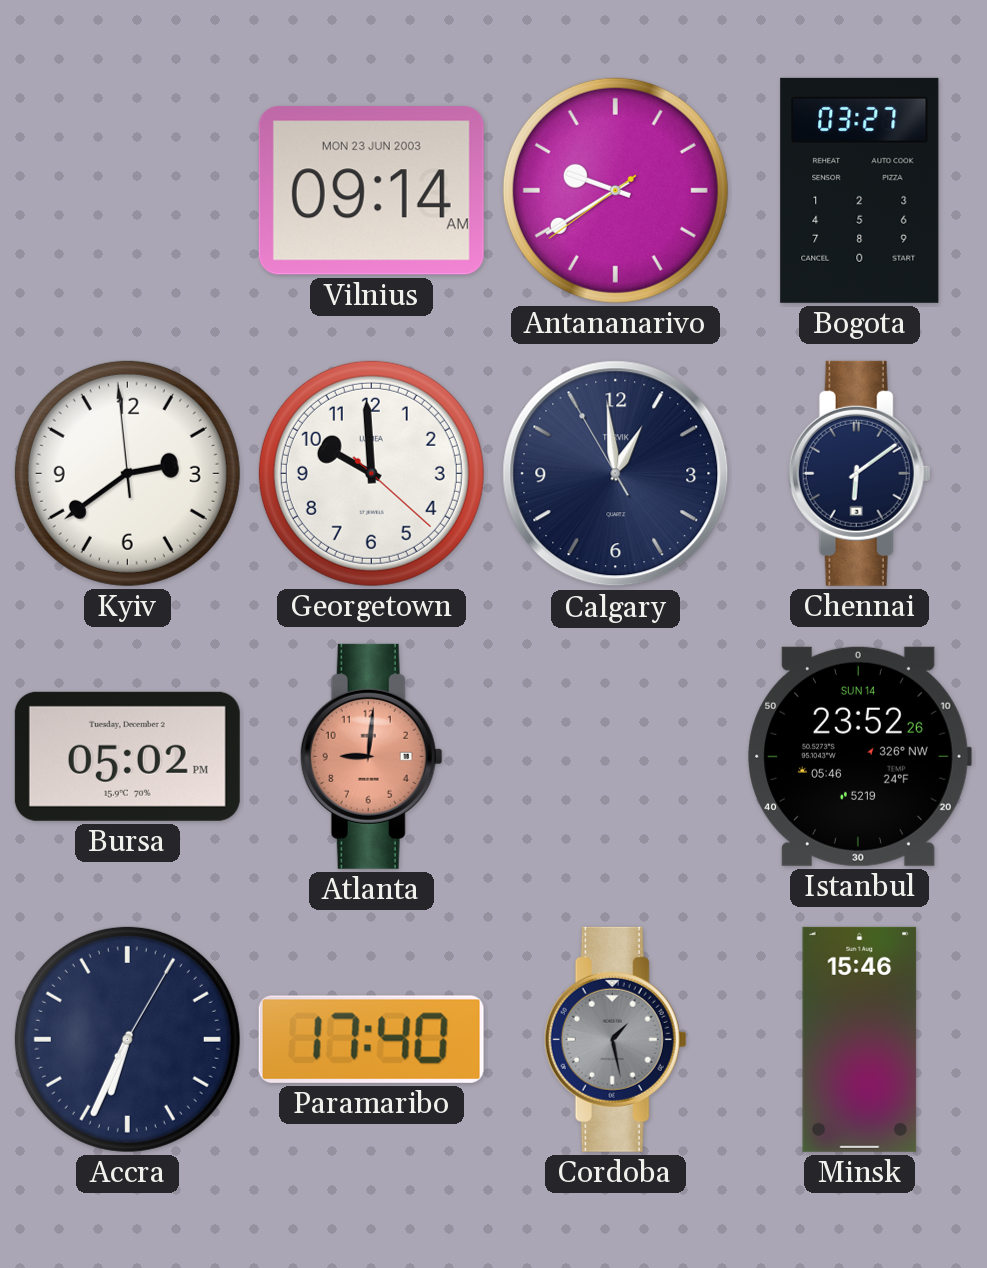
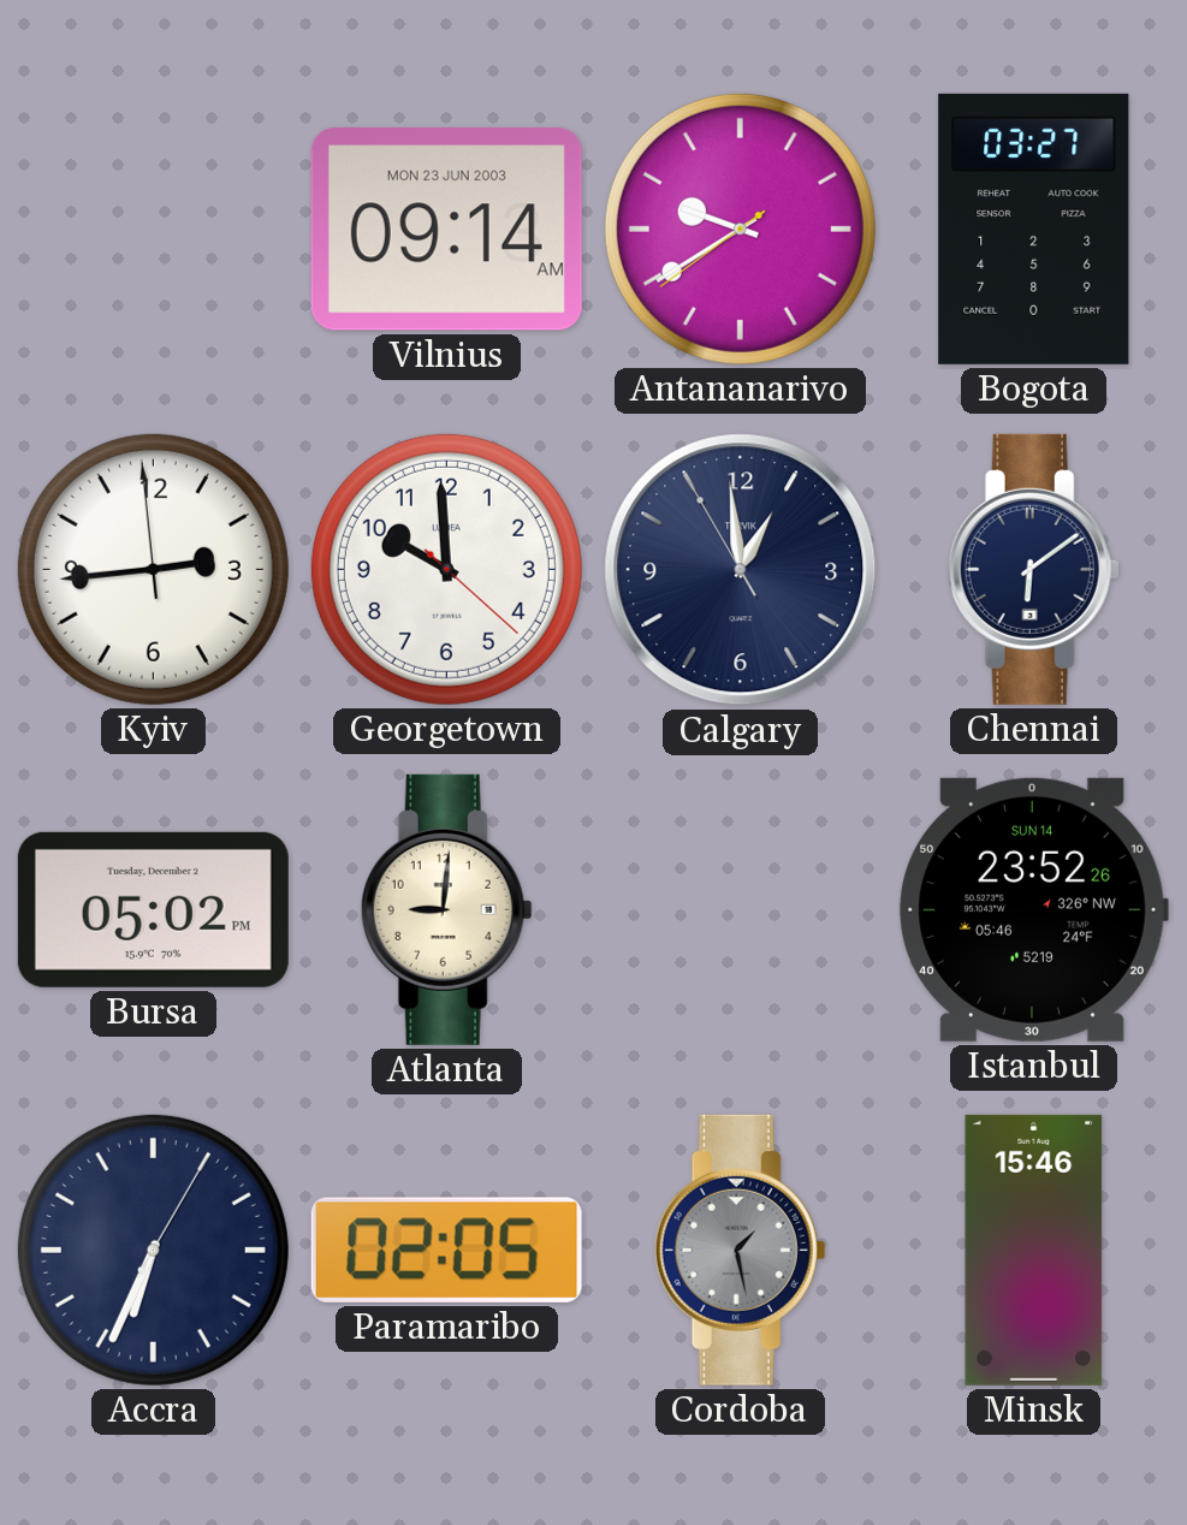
Kyiv: 2:38 -> 2:43 (153, 569)
Atlanta dial: salmon -> cream (446, 909)
Paramaribo: 17:40 -> 02:05 (446, 1250)
